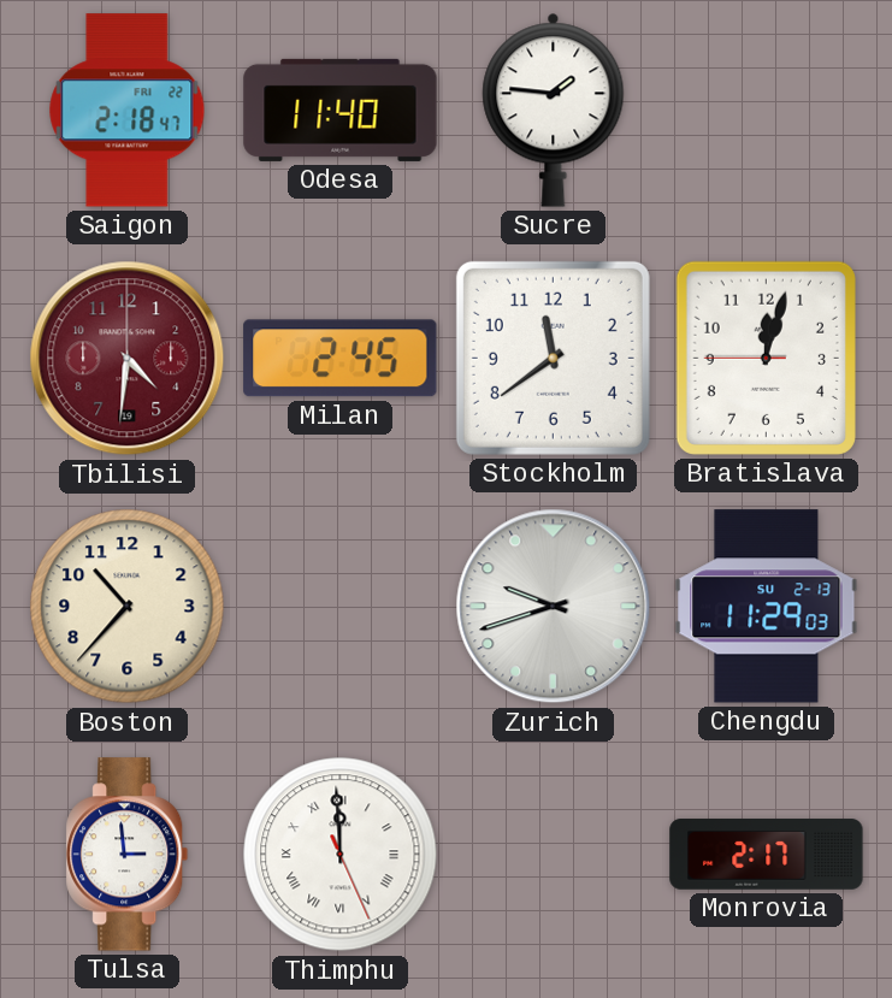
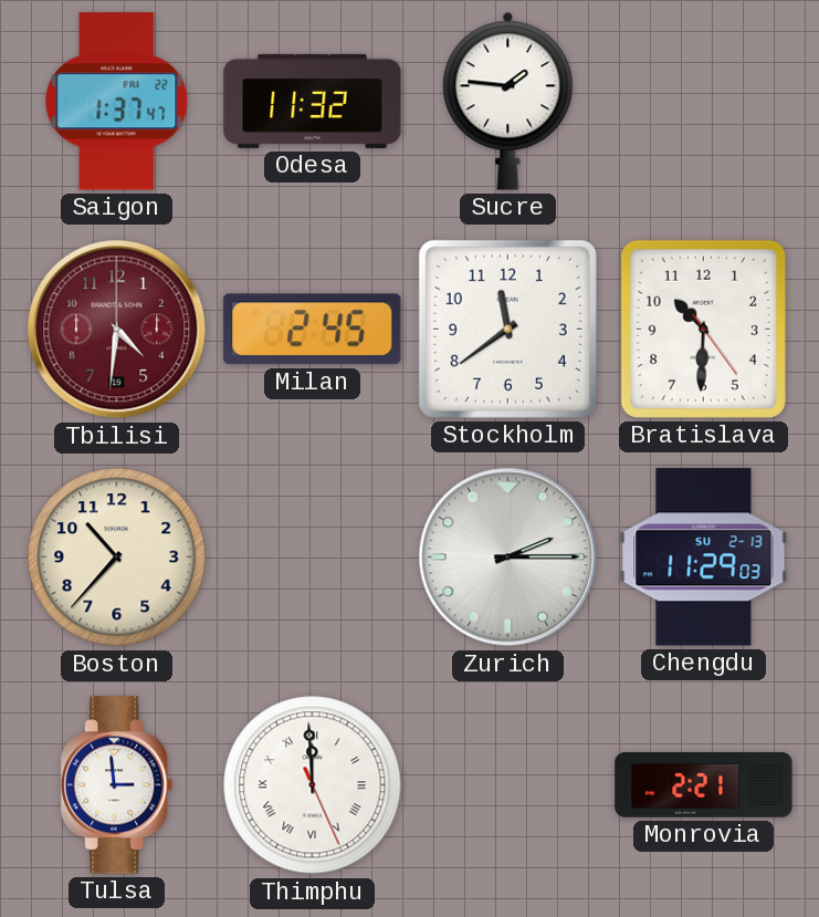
Saigon: 2:18 -> 1:37 (117, 102)
Odesa: 11:40 -> 11:32 (313, 101)
Bratislava: 12:02 -> 10:30 (703, 329)
Zurich: 9:42 -> 2:15 (508, 558)
Monrovia: 2:17 -> 2:21 (704, 785)
